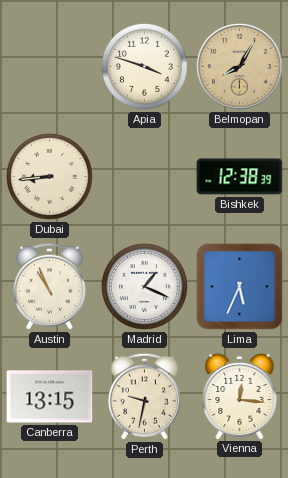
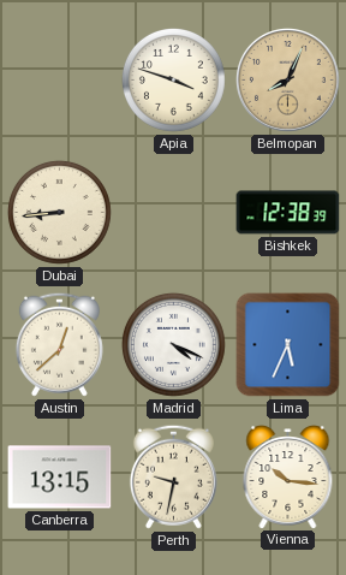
Belmopan: 8:05 -> 8:04 (288, 81)
Austin: 10:56 -> 12:38 (59, 344)
Madrid: 1:19 -> 4:19 (173, 344)
Vienna: 12:16 -> 10:16 (288, 478)
